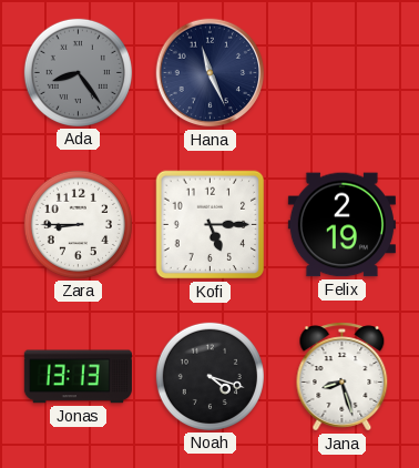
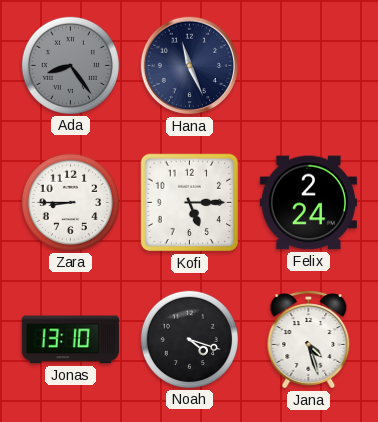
Felix: 2:19 -> 2:24 (308, 203)
Jonas: 13:13 -> 13:10 (70, 340)
Jana: 8:27 -> 4:27 (309, 340)
